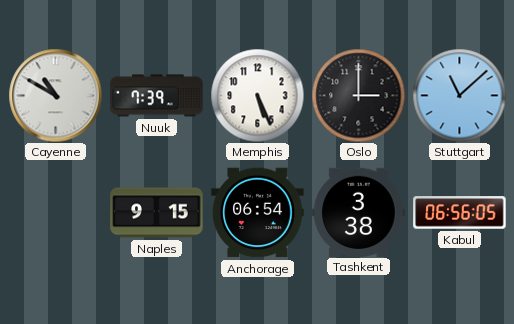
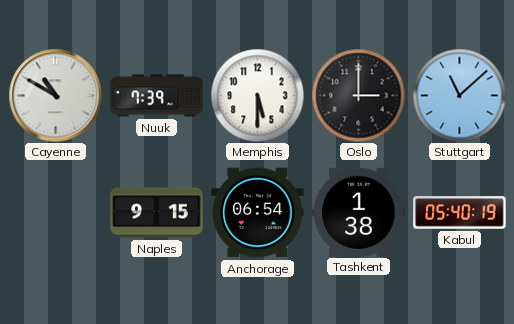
Memphis: 5:26 -> 5:30 (257, 95)
Tashkent: 3:38 -> 1:38 (359, 212)
Kabul: 06:56 -> 05:40 (460, 213)
